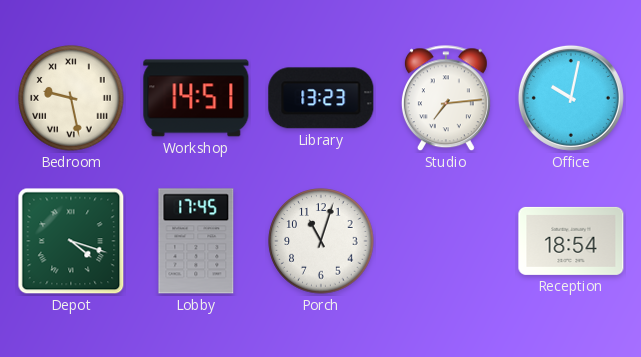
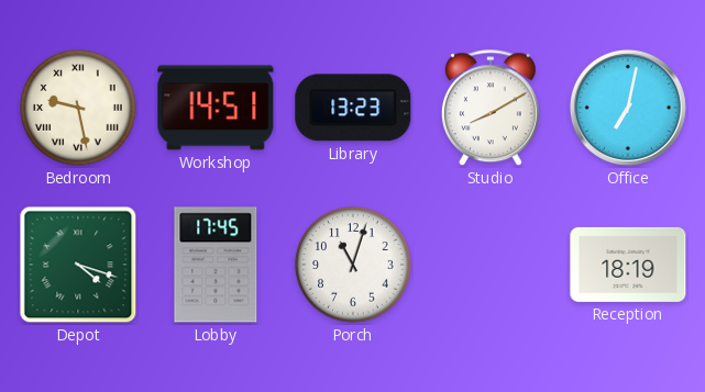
Studio: 7:14 -> 8:10 (491, 109)
Office: 10:02 -> 7:02 (628, 108)
Reception: 18:54 -> 18:19 (628, 265)
